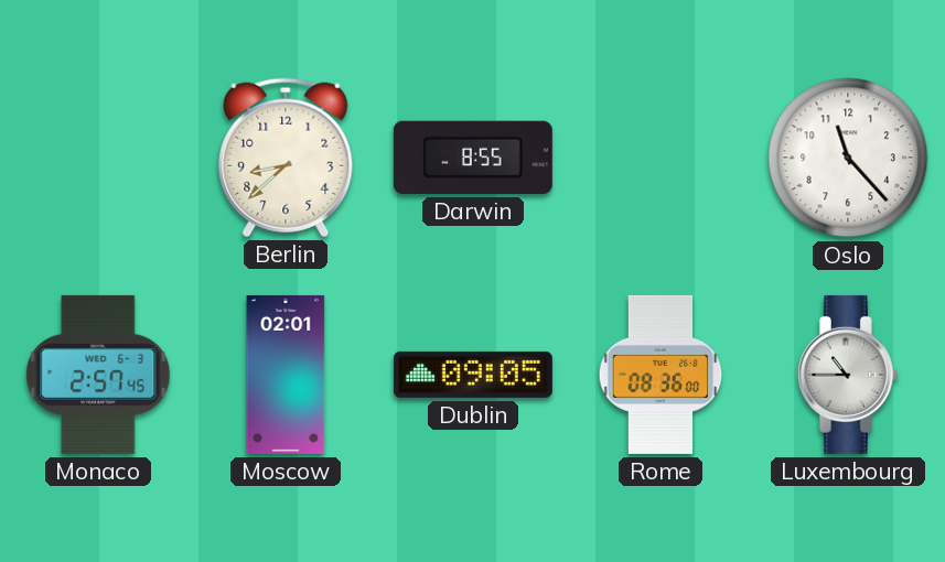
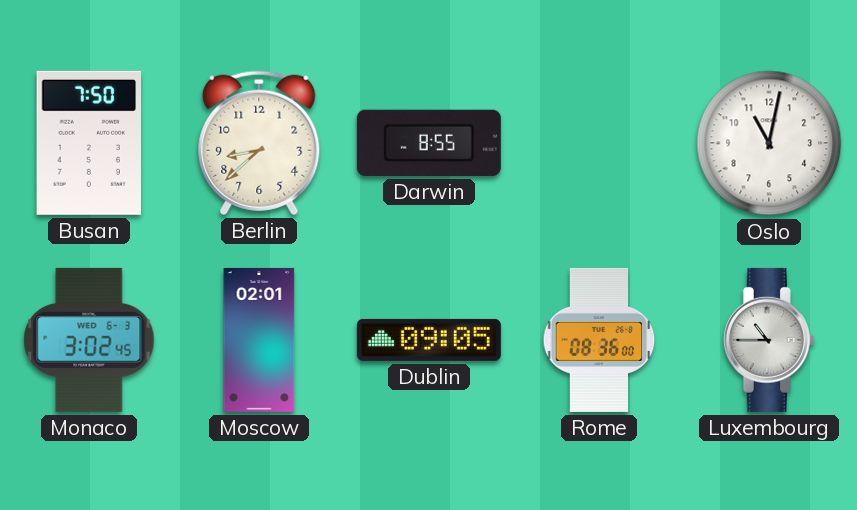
Busan: none -> 7:50 (89, 143)
Oslo: 11:23 -> 11:02 (769, 143)
Monaco: 2:57 -> 3:02 (89, 340)
